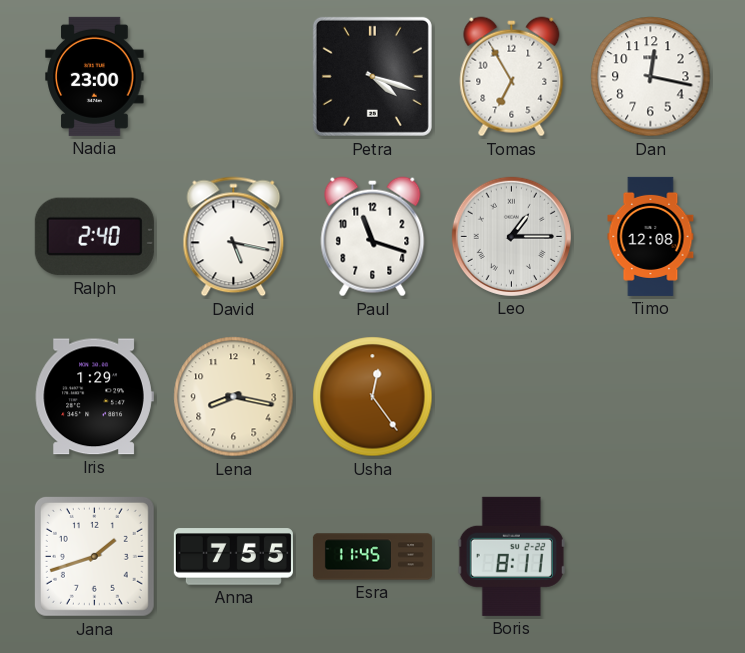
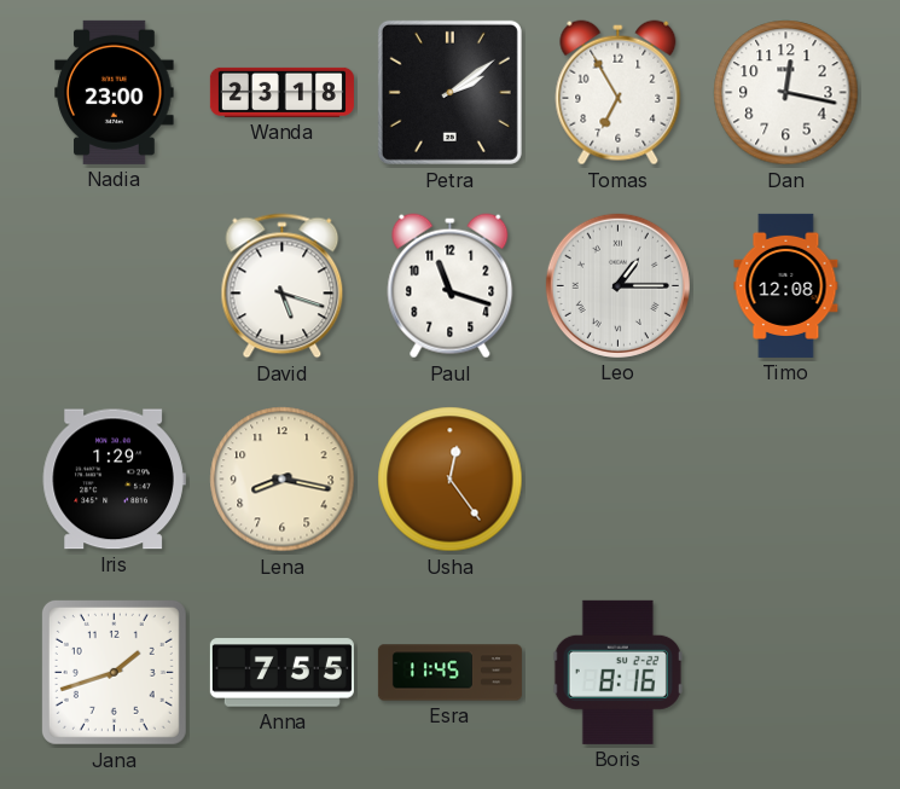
Wanda: none -> 23:18 (281, 92)
Petra: 4:18 -> 2:09 (449, 92)
Ralph: 2:40 -> none (94, 237)
David: 5:17 -> 5:18 (283, 286)
Boris: 8:11 -> 8:16 (617, 672)
